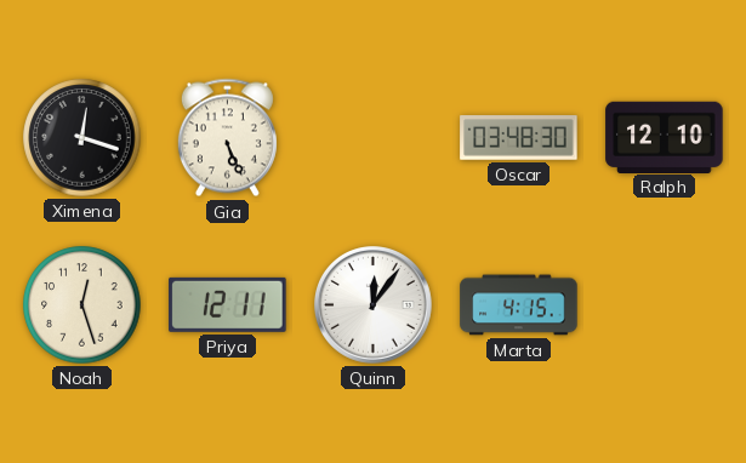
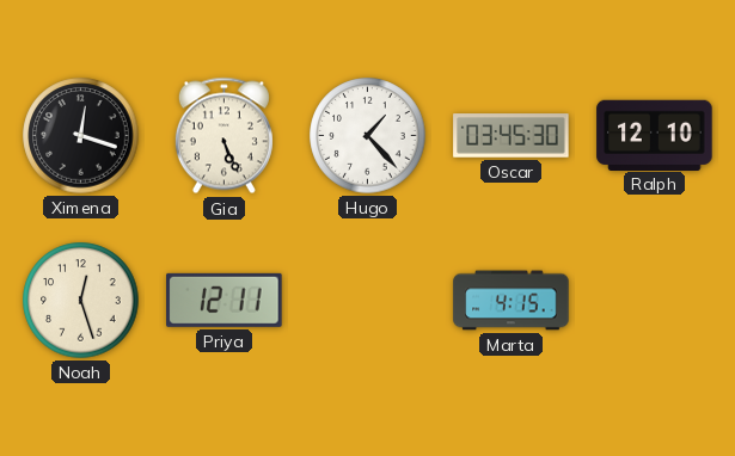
Hugo: none -> 1:23 (368, 136)
Oscar: 03:48 -> 03:45 (512, 136)
Quinn: 12:06 -> none (374, 305)
